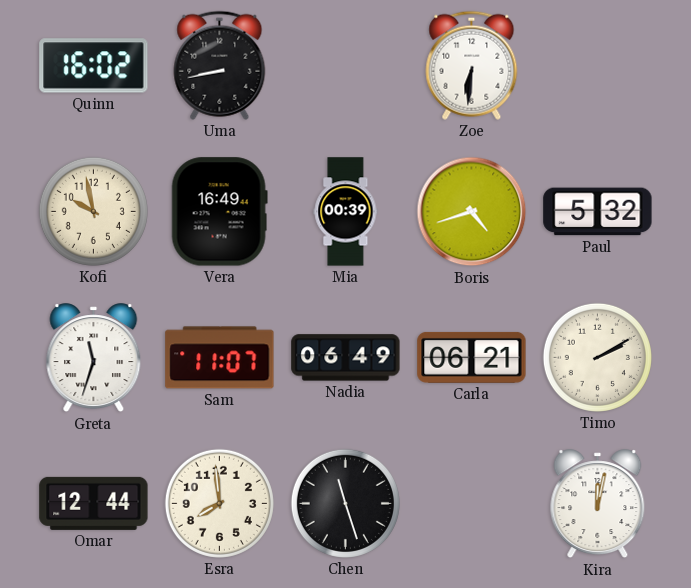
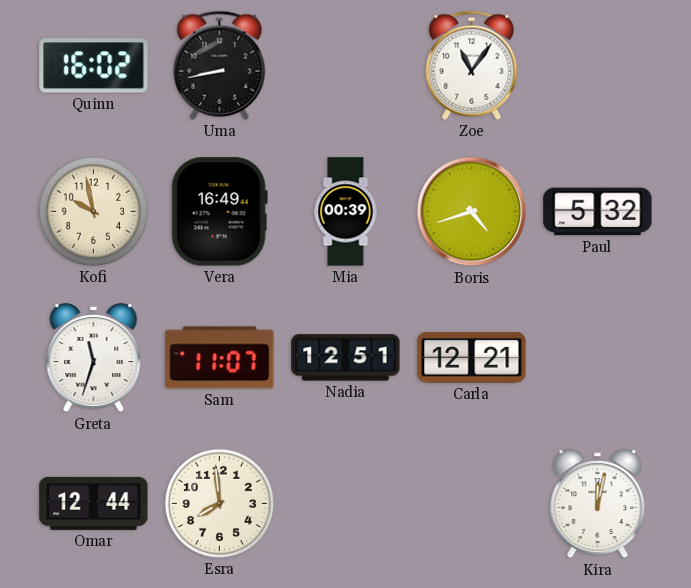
Zoe: 6:31 -> 11:06 (472, 65)
Nadia: 06:49 -> 12:51 (346, 358)
Carla: 06:21 -> 12:21 (472, 357)
Timo: 2:10 -> none (597, 357)
Chen: 11:27 -> none (345, 503)
